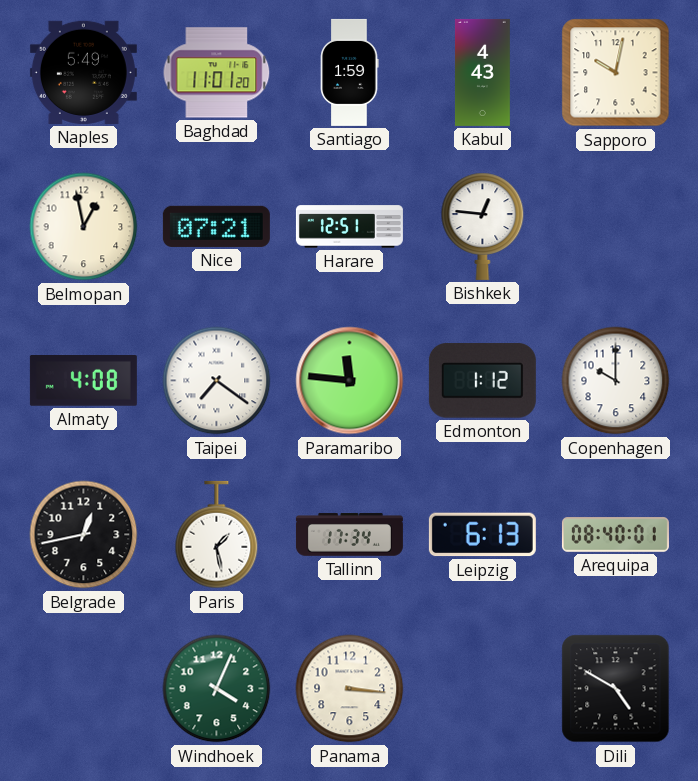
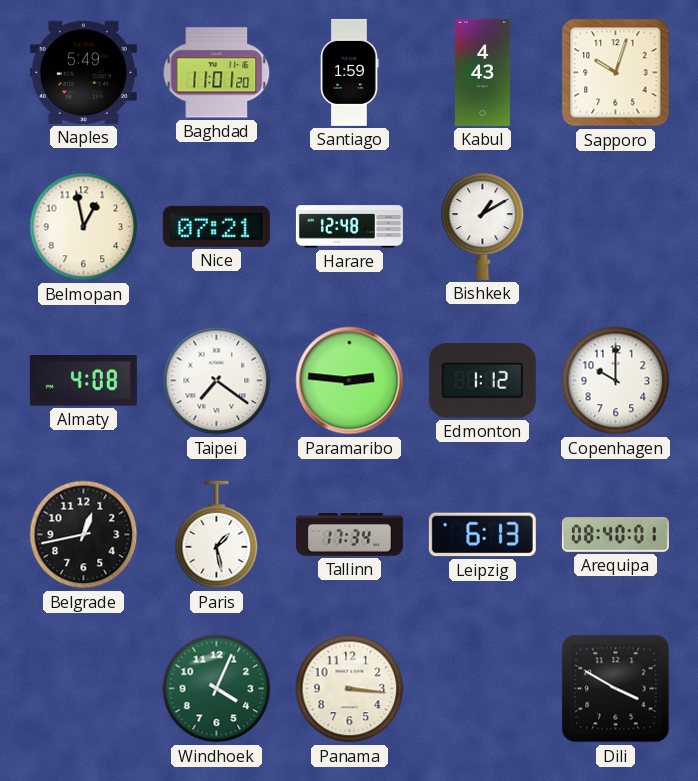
Sapporo: 10:02 -> 10:03 (616, 73)
Harare: 12:51 -> 12:48 (349, 227)
Bishkek: 12:46 -> 1:10 (483, 226)
Paramaribo: 11:46 -> 2:46 (350, 381)
Dili: 4:50 -> 3:50 (616, 689)
